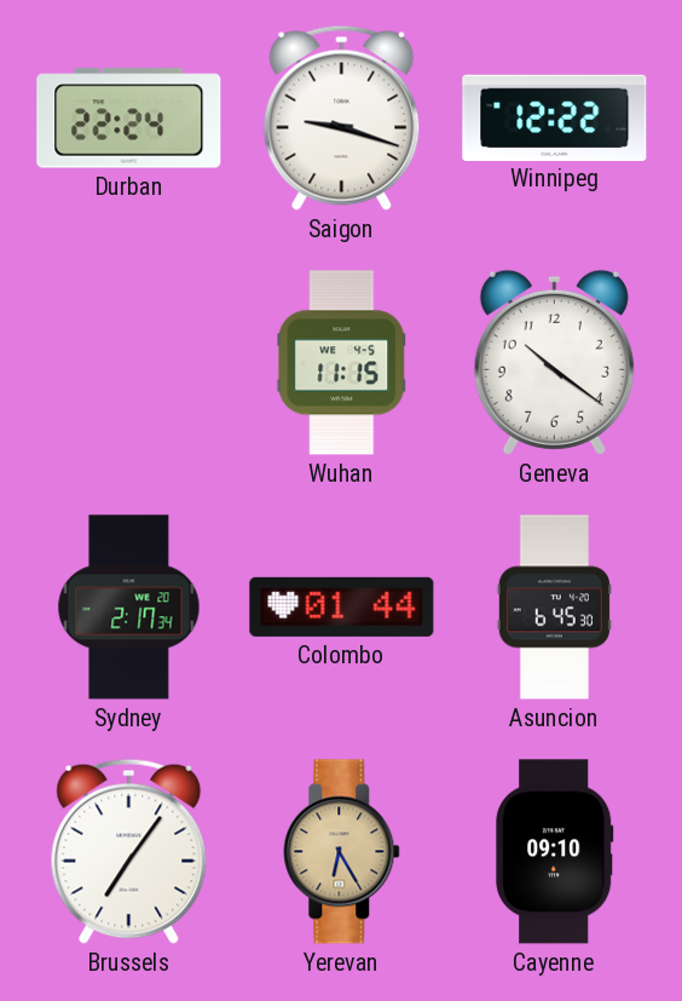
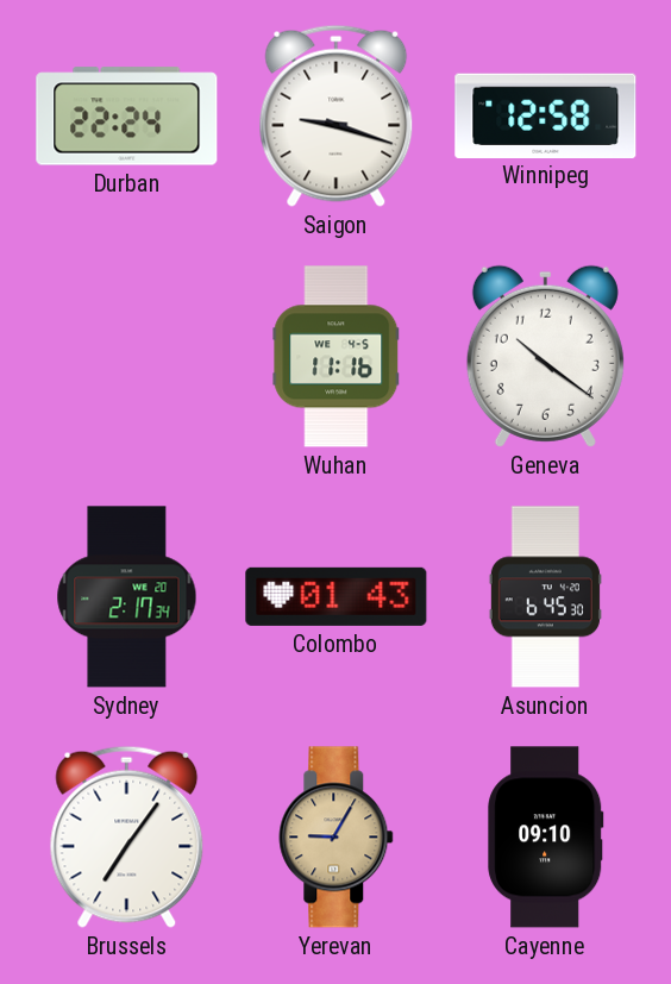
Winnipeg: 12:22 -> 12:58 (546, 115)
Wuhan: 11:15 -> 11:16 (337, 357)
Colombo: 01:44 -> 01:43 (337, 596)
Yerevan: 6:25 -> 9:05 (337, 838)
